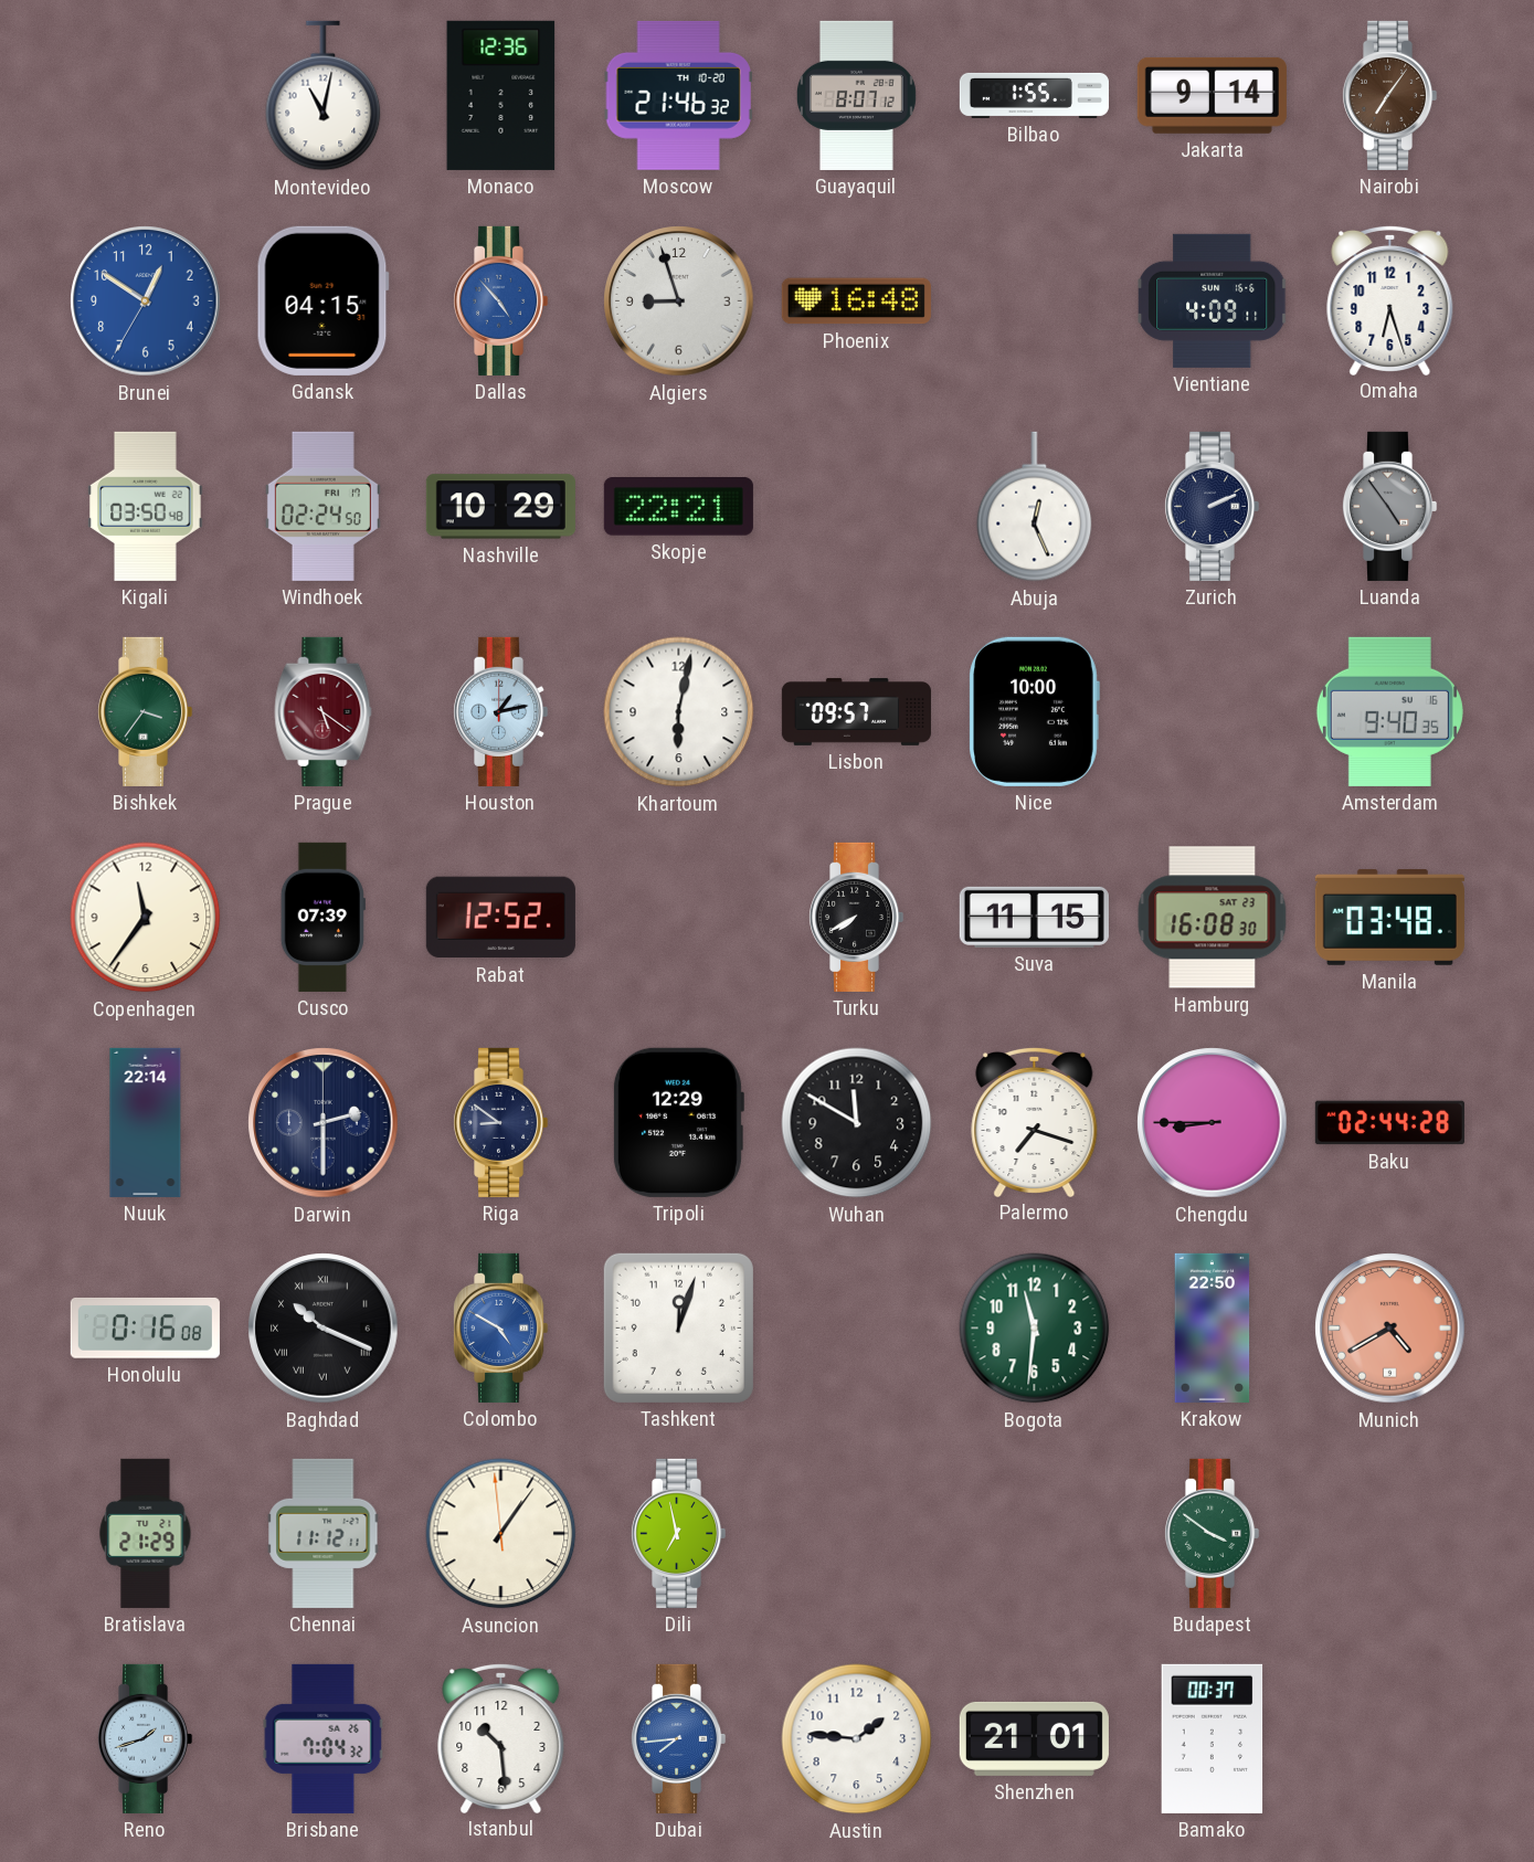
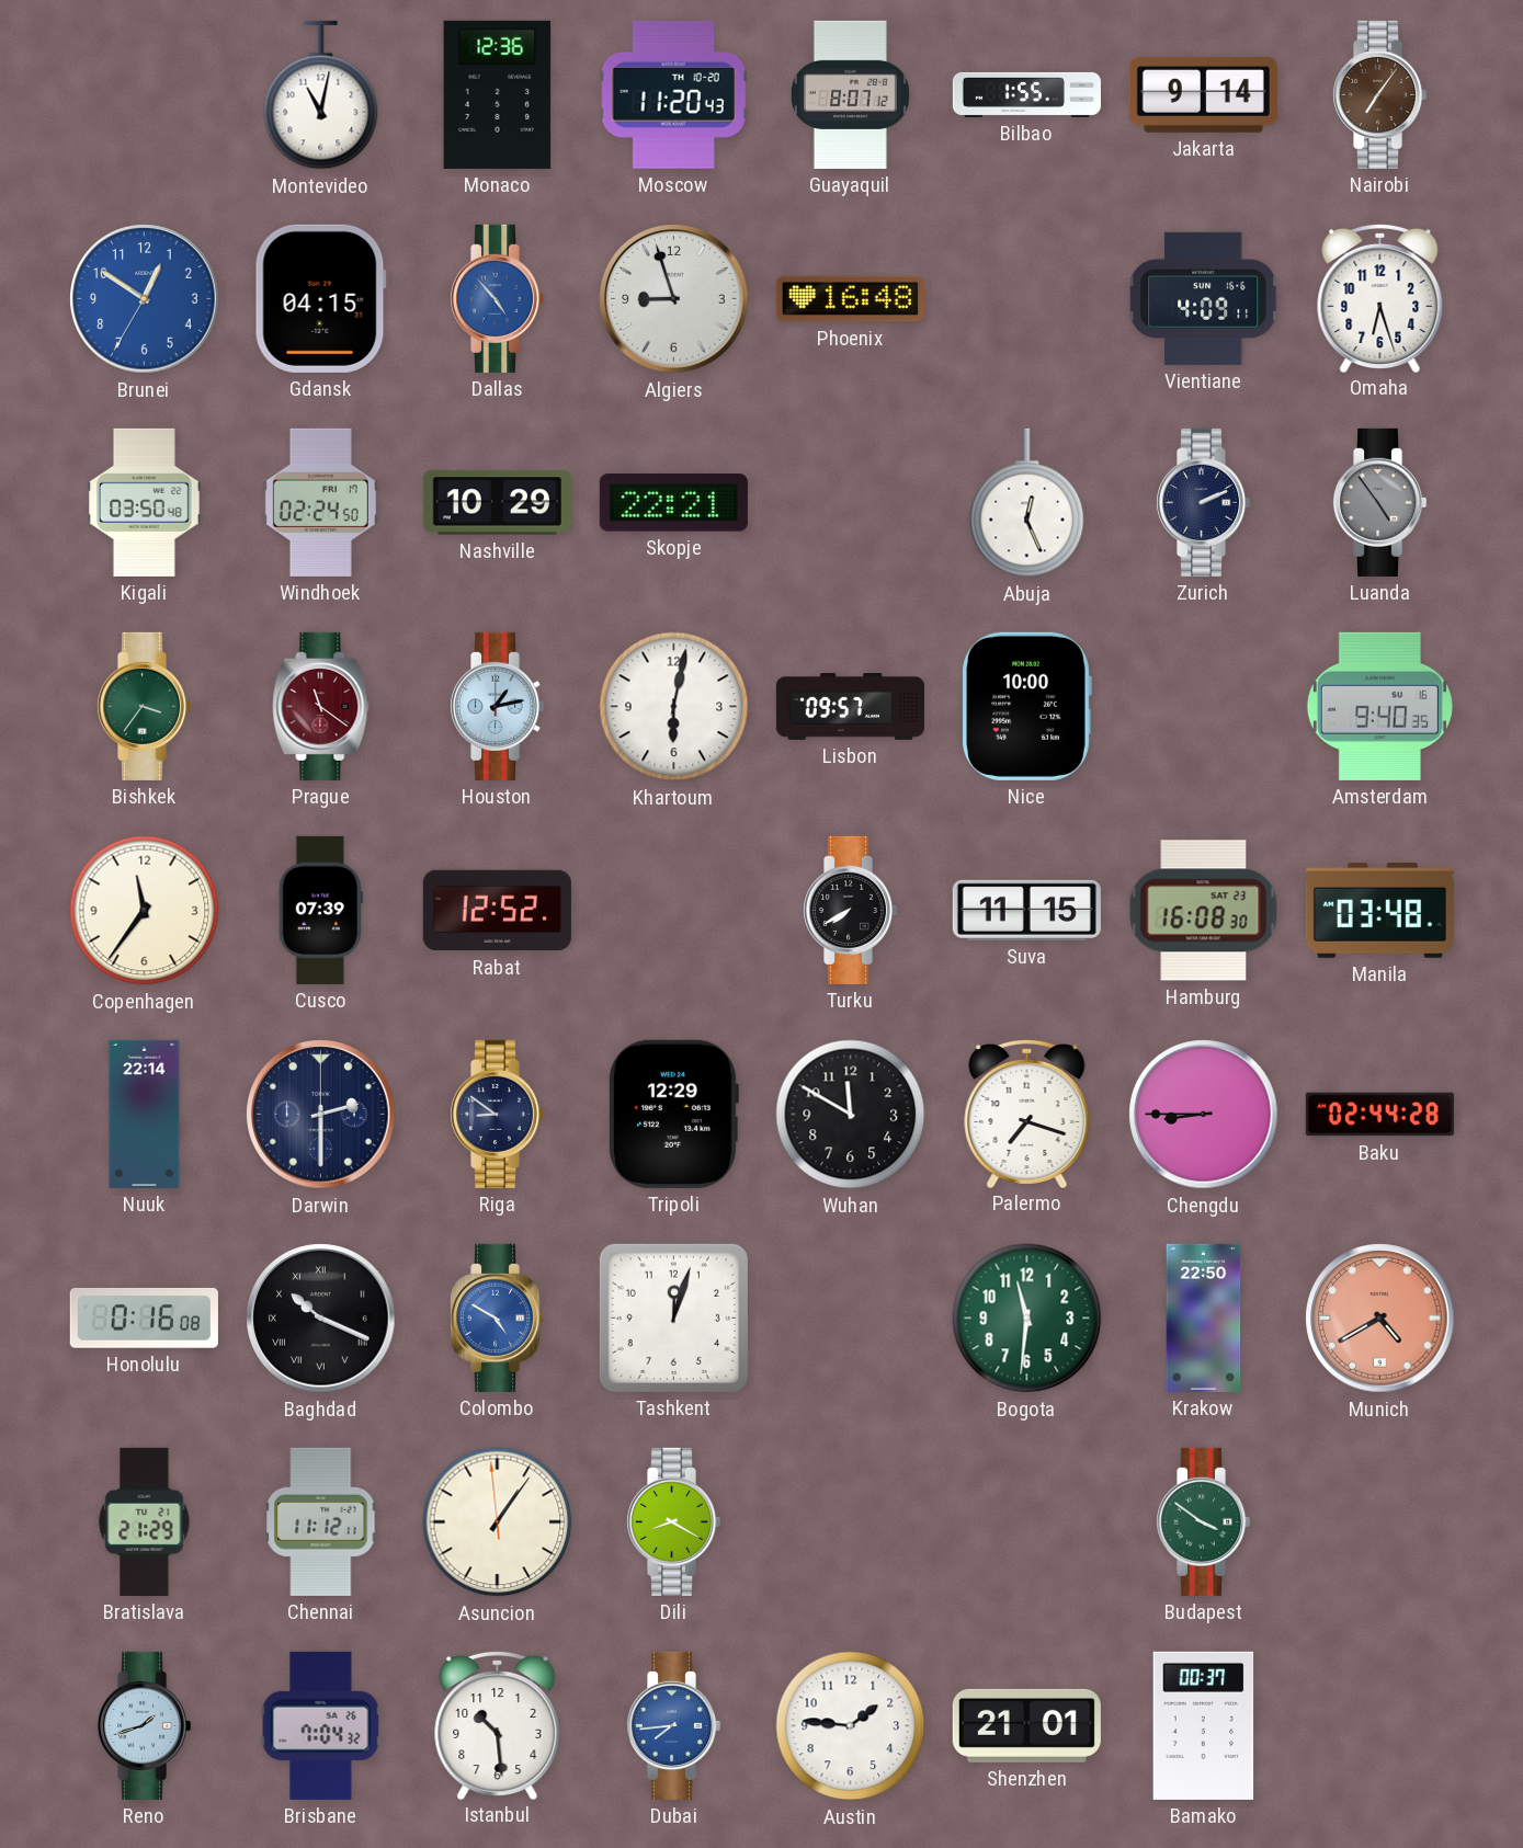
Moscow: 21:46 -> 11:20 (673, 94)
Prague: 5:21 -> 11:21 (321, 706)
Dili: 6:58 -> 8:20 (673, 1521)
